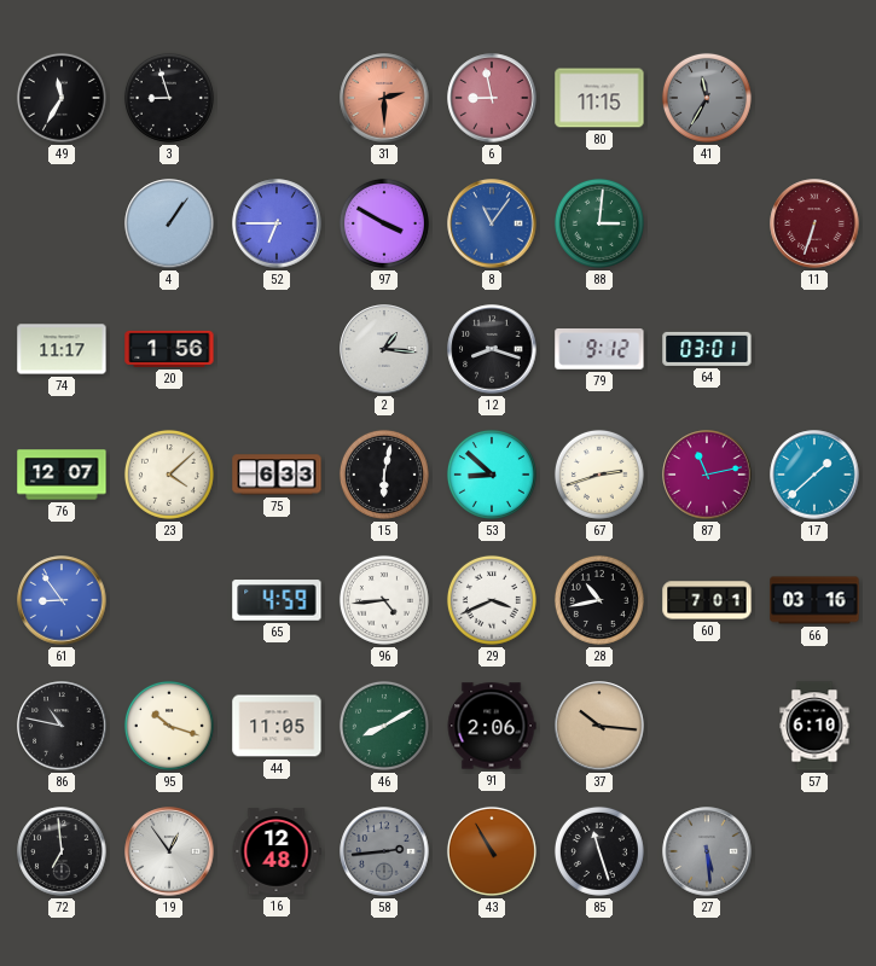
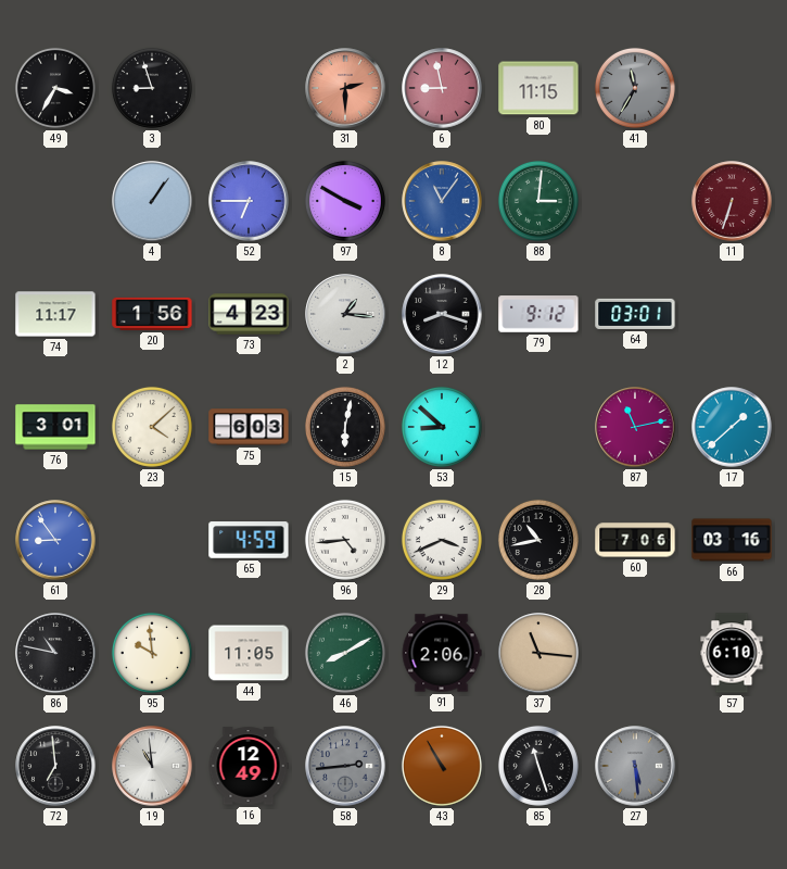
49: 11:35 -> 3:35 (55, 88)
73: none -> 4:23 (249, 314)
76: 12:07 -> 3:01 (55, 427)
75: 6:33 -> 6:03 (249, 427)
67: 2:42 -> none (599, 475)
60: 7:01 -> 7:06 (635, 540)
95: 10:18 -> 9:59 (152, 653)
37: 10:16 -> 11:16 (538, 653)
19: 12:54 -> 10:59 (152, 766)
16: 12:48 -> 12:49 (249, 766)
